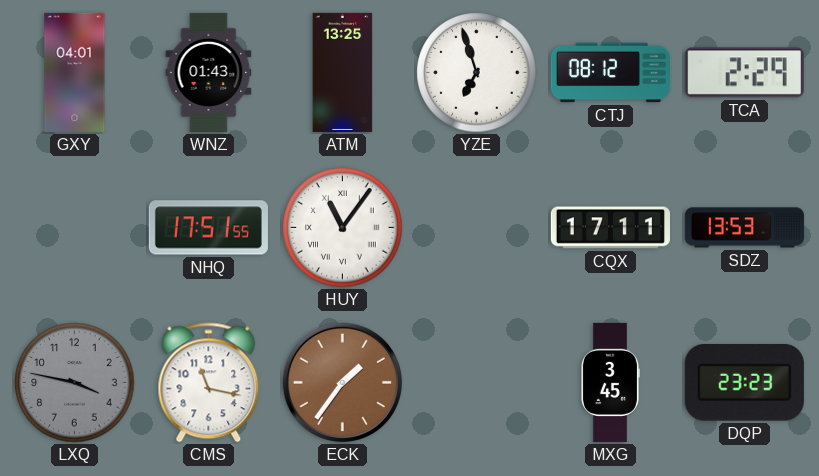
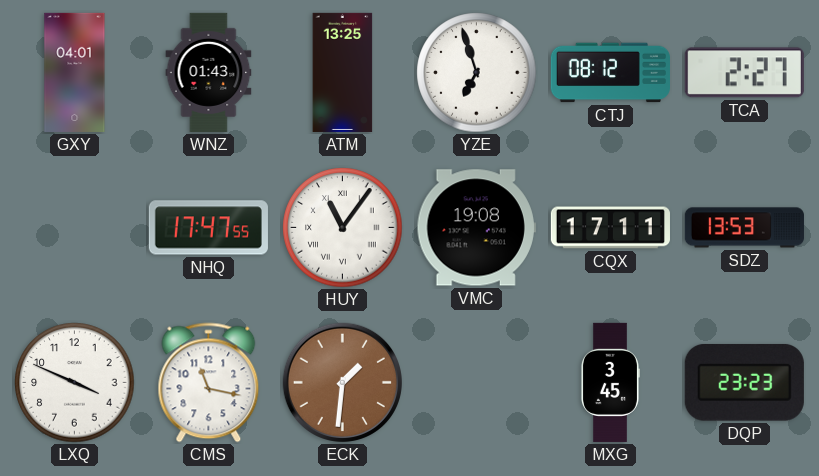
TCA: 2:29 -> 2:27 (744, 73)
NHQ: 17:51 -> 17:47 (208, 228)
VMC: none -> 19:08 (476, 228)
LXQ: 3:47 -> 3:49 (75, 383)
LXQ dial: grey -> white (75, 383)
ECK: 1:36 -> 1:31 (342, 382)
